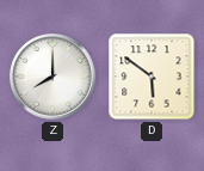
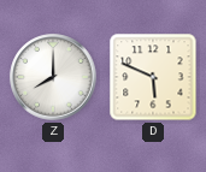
D: 5:51 -> 5:49 (153, 77)
